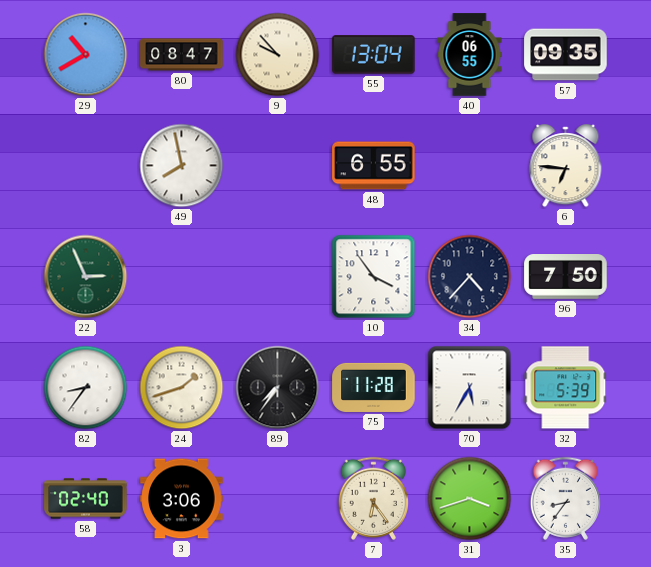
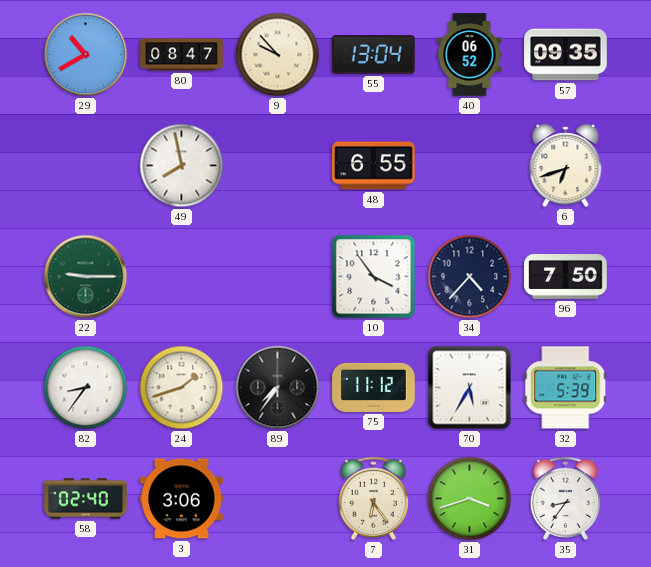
40: 06:55 -> 06:52 (470, 55)
6: 6:46 -> 6:42 (566, 166)
22: 2:56 -> 9:15 (86, 277)
75: 11:28 -> 11:12 (374, 387)
